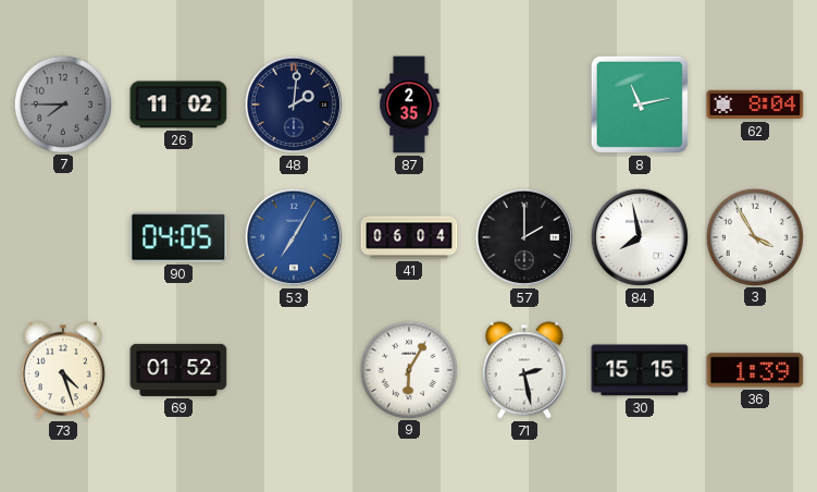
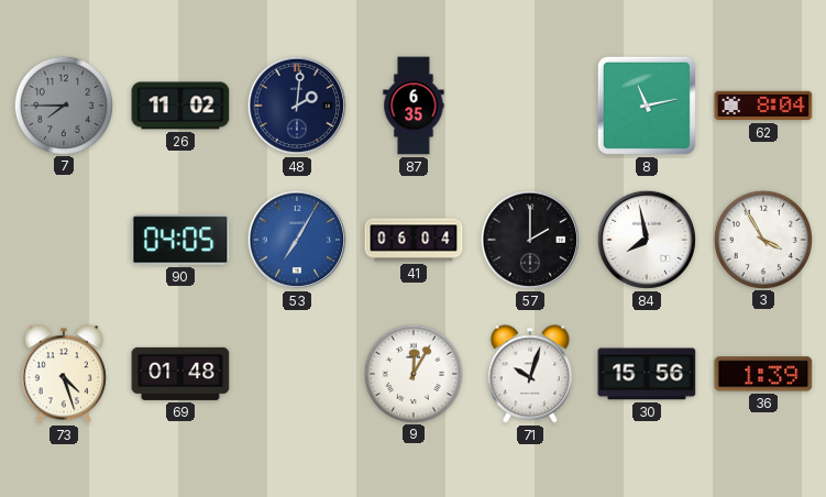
87: 2:35 -> 6:35 (414, 106)
69: 01:52 -> 01:48 (180, 374)
9: 6:05 -> 12:05 (412, 373)
71: 2:28 -> 10:03 (530, 374)
30: 15:15 -> 15:56 (647, 374)
